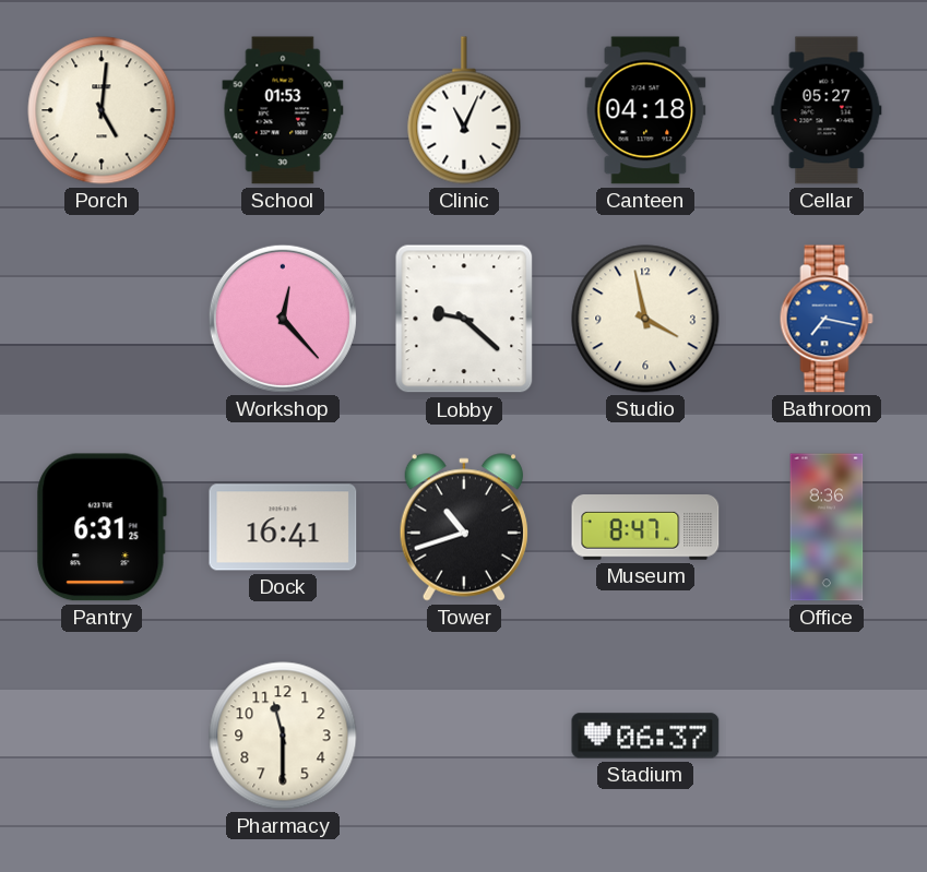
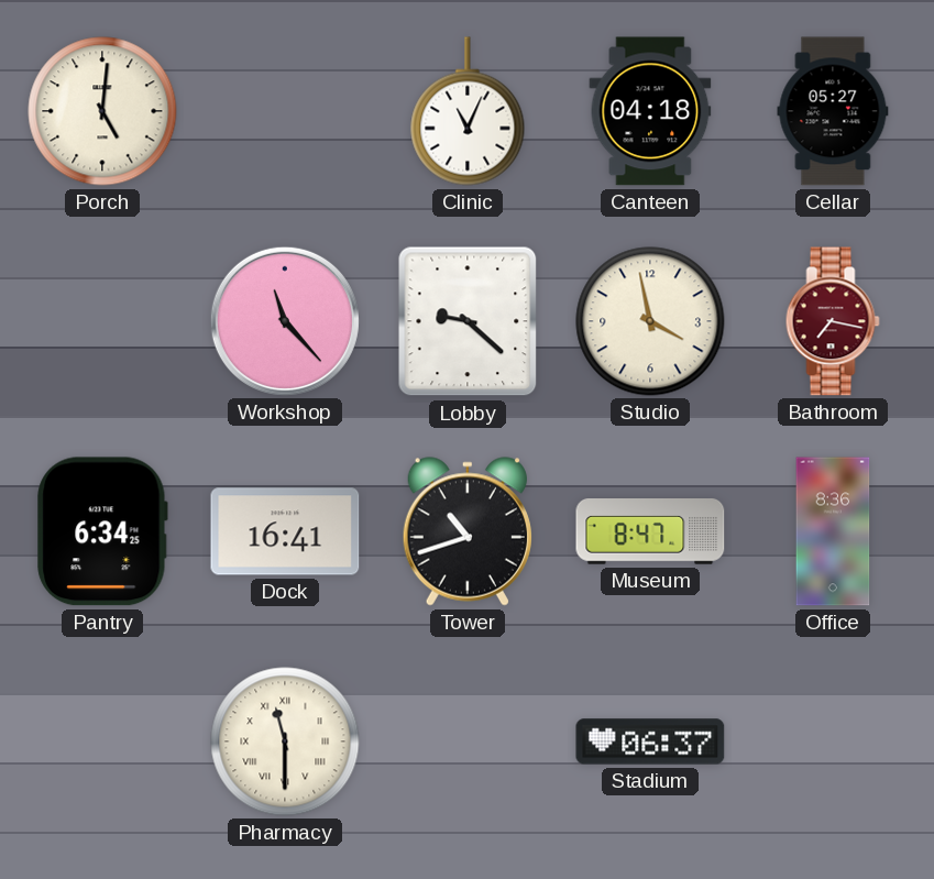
School: 01:53 -> none (283, 110)
Workshop: 12:23 -> 11:23 (285, 321)
Bathroom dial: blue -> burgundy (833, 321)
Pantry: 6:31 -> 6:34 (102, 531)
Pharmacy numerals: Arabic -> Roman (285, 741)
